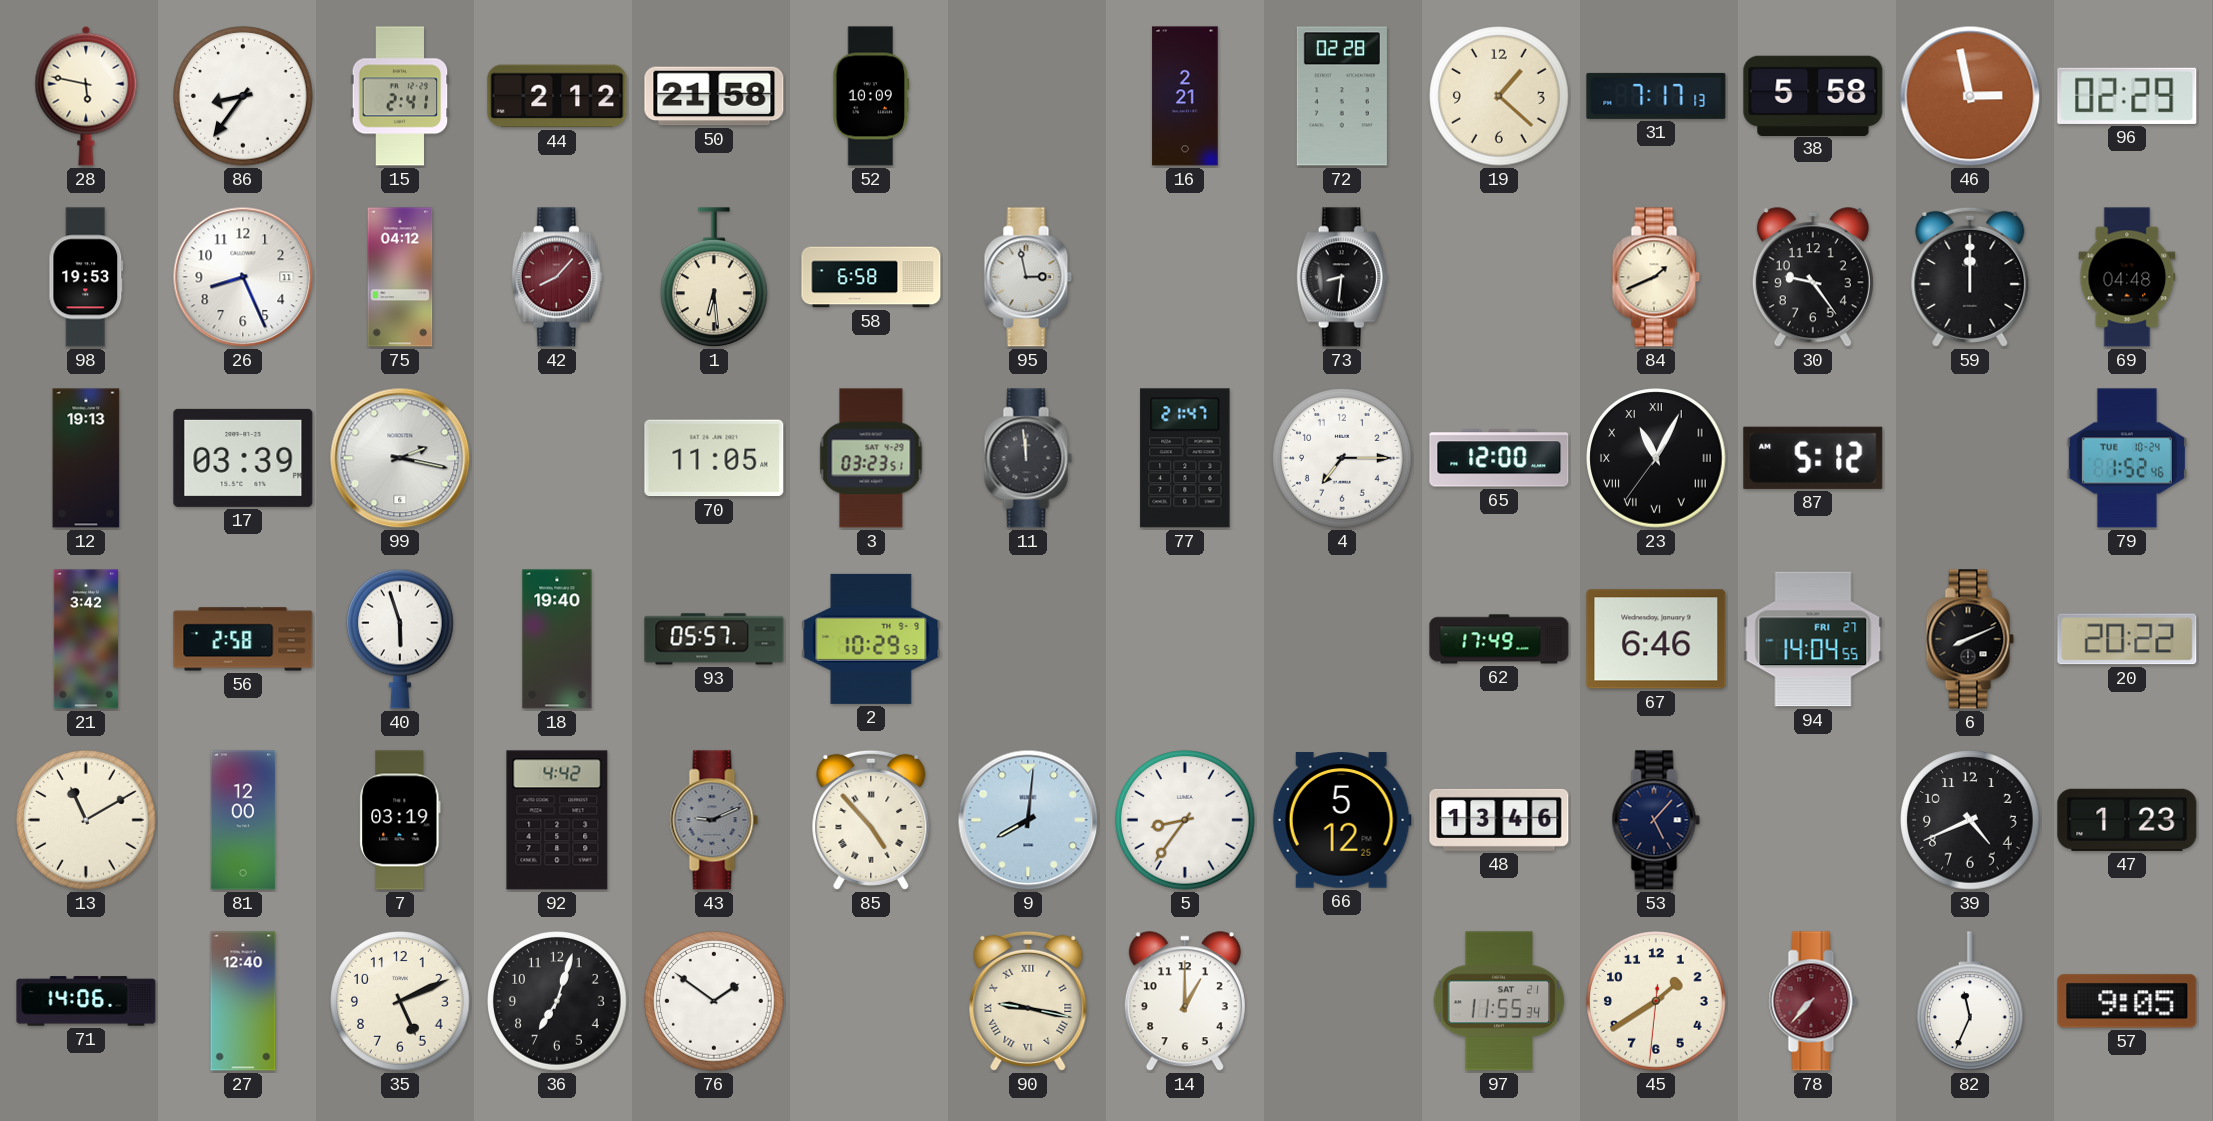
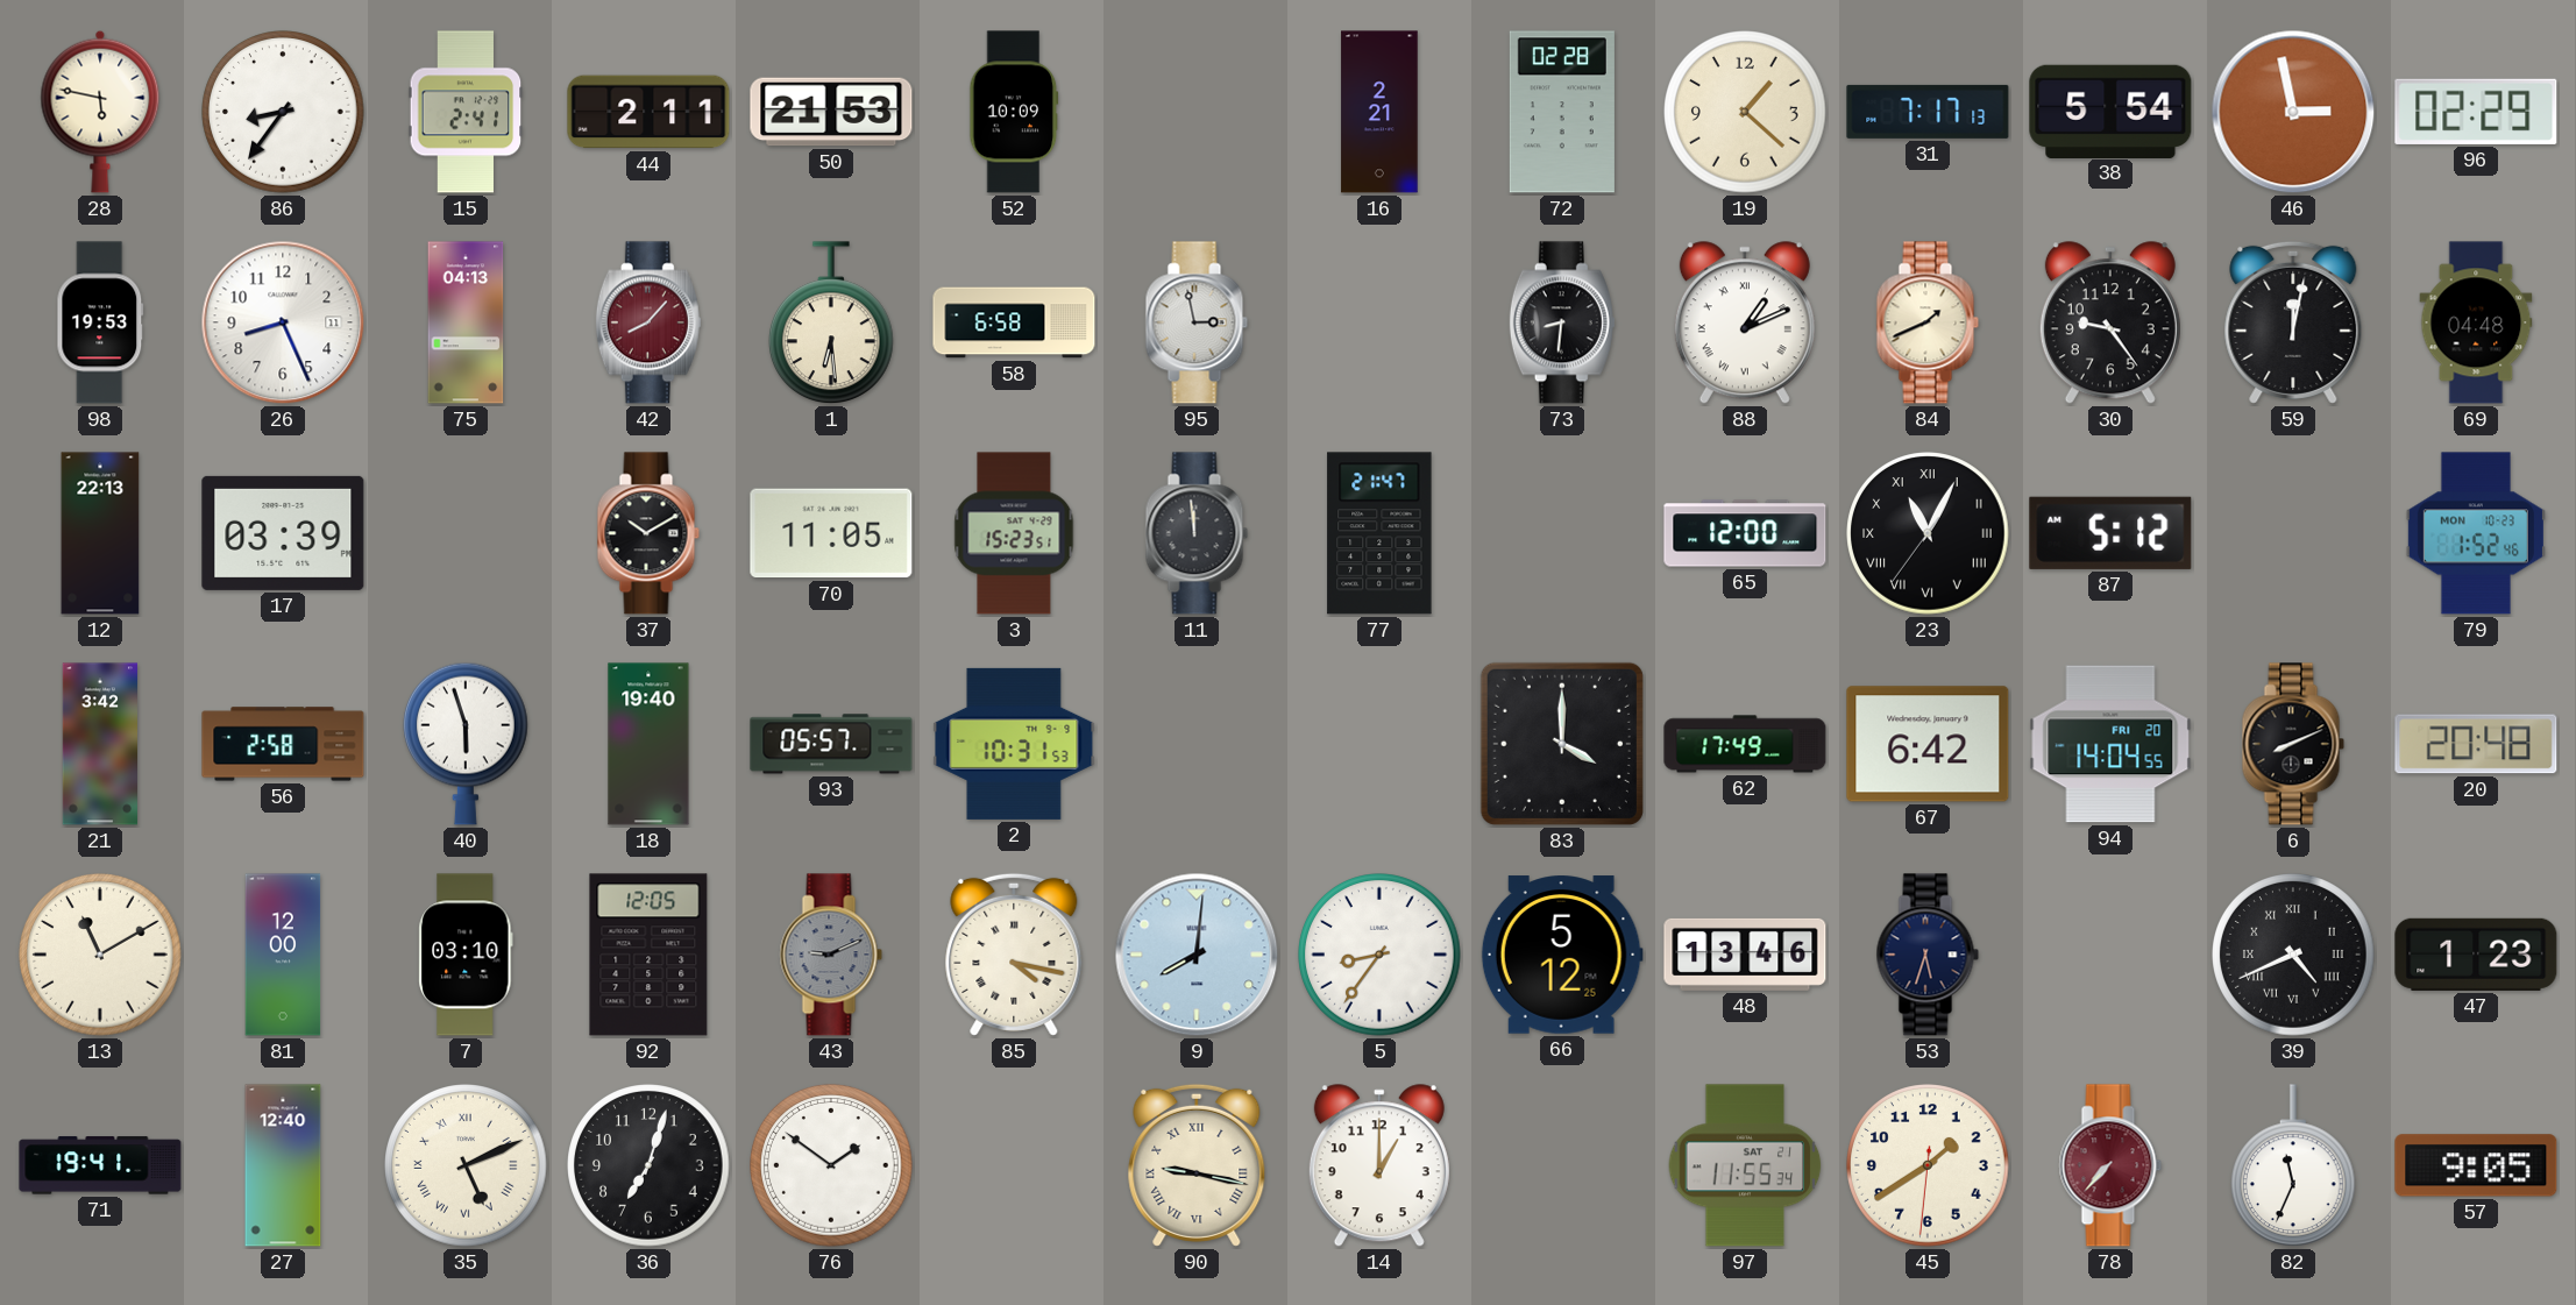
44: 2:12 -> 2:11 (648, 112)
50: 21:58 -> 21:53 (831, 112)
38: 5:58 -> 5:54 (2110, 111)
75: 04:12 -> 04:13 (466, 322)
88: none -> 1:11 (1745, 324)
59: 12:00 -> 12:02 (2293, 322)
12: 19:13 -> 22:13 (100, 533)
99: 2:17 -> none (400, 458)
37: none -> 10:10 (648, 533)
3: 03:23 -> 15:23 (1014, 533)
4: 7:15 -> none (1342, 458)
79 date: TUE 10-24 -> MON 10-23 (2476, 533)
2: 10:29 -> 10:31 (1014, 744)
83: none -> 4:00 (1562, 744)
67: 6:46 -> 6:42 (1928, 744)
94 date: FRI 27 -> FRI 20 (2110, 744)
20: 20:22 -> 20:48 (2476, 744)
7: 03:19 -> 03:10 (466, 955)
92: 4:42 -> 12:05 (648, 955)
85: 4:53 -> 4:17 (1014, 955)
53: 5:07 -> 5:33 (1928, 955)
39 numerals: Arabic -> Roman (2293, 955)
71: 14:06 -> 19:41 (100, 1165)
35 numerals: Arabic -> Roman (466, 1165)
